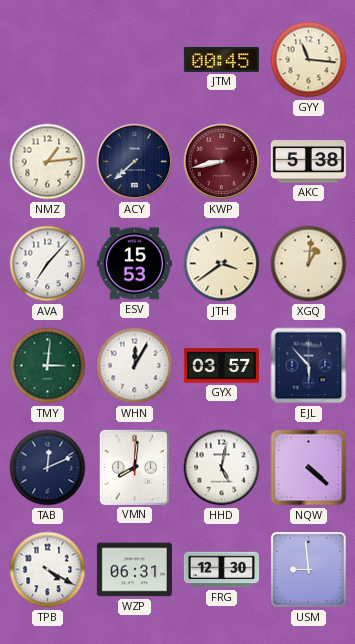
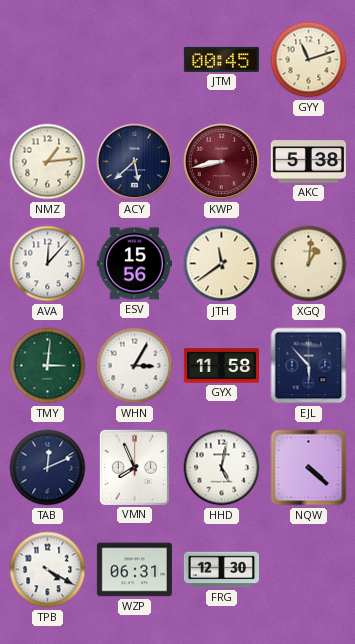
GYY: 11:16 -> 11:12 (309, 60)
ACY: 7:38 -> 5:38 (135, 162)
AVA: 7:07 -> 12:07 (48, 264)
ESV: 15:53 -> 15:56 (134, 264)
JTH: 3:39 -> 11:39 (222, 264)
WHN: 12:05 -> 3:05 (135, 366)
GYX: 03:57 -> 11:58 (221, 366)
VMN: 8:01 -> 7:56 (134, 467)
USM: 8:59 -> none (309, 570)
